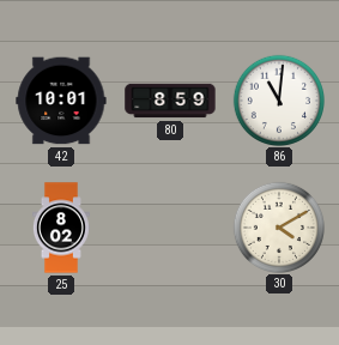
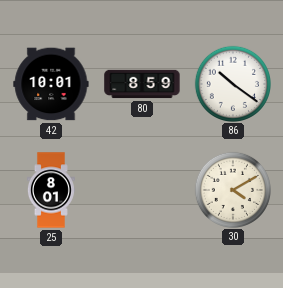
86: 11:01 -> 10:21 (232, 83)
25: 8:02 -> 8:01 (51, 190)
